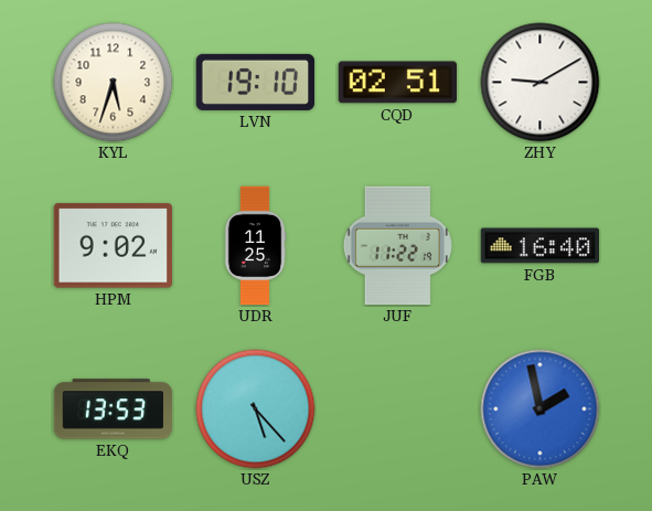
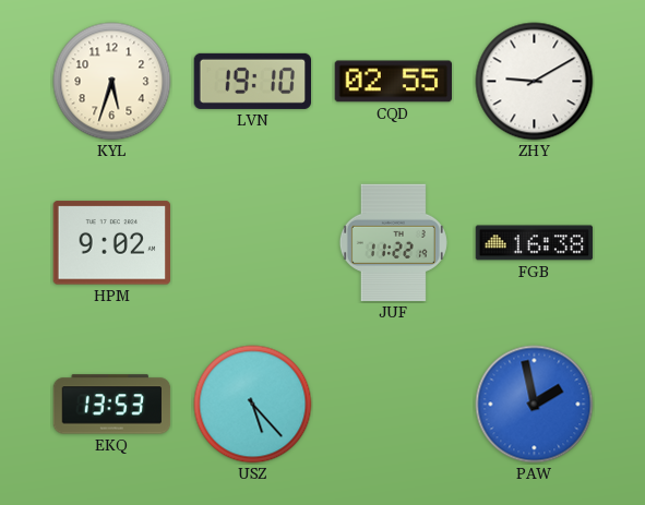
CQD: 02:51 -> 02:55 (393, 82)
UDR: 11:25 -> none (255, 246)
FGB: 16:40 -> 16:38 (535, 243)
